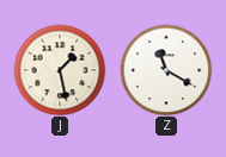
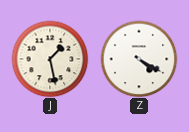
Z: 11:20 -> 4:20 (139, 59)
